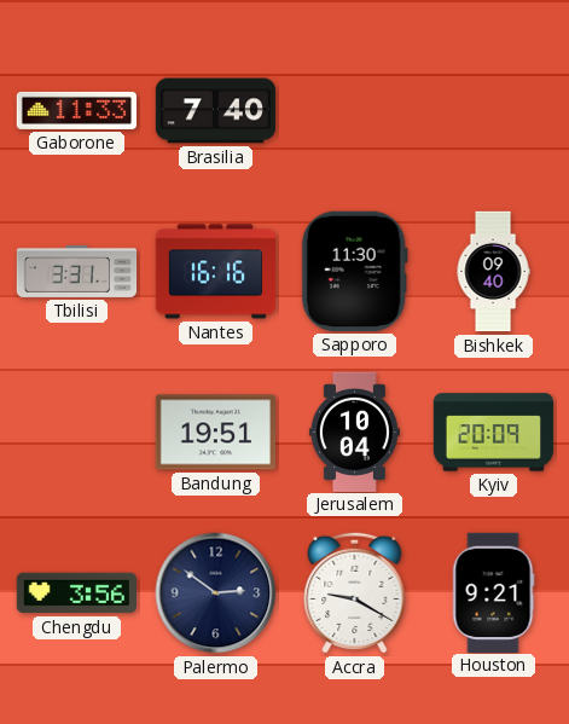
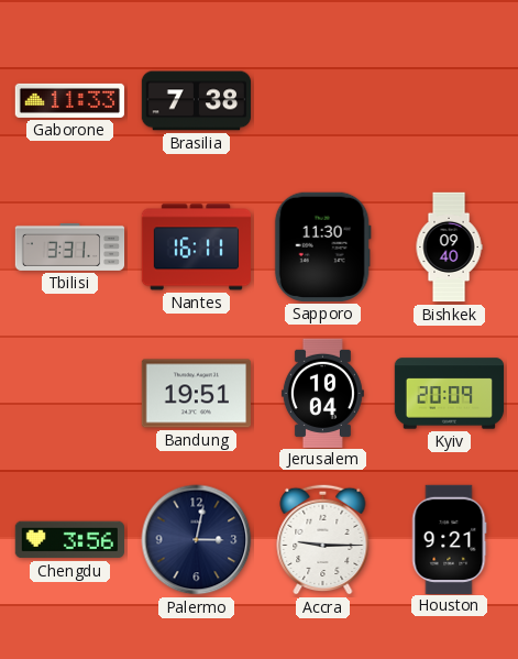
Brasilia: 7:40 -> 7:38 (197, 101)
Nantes: 16:16 -> 16:11 (196, 248)
Palermo: 2:51 -> 3:02 (197, 540)
Accra: 9:20 -> 9:15 (323, 539)
